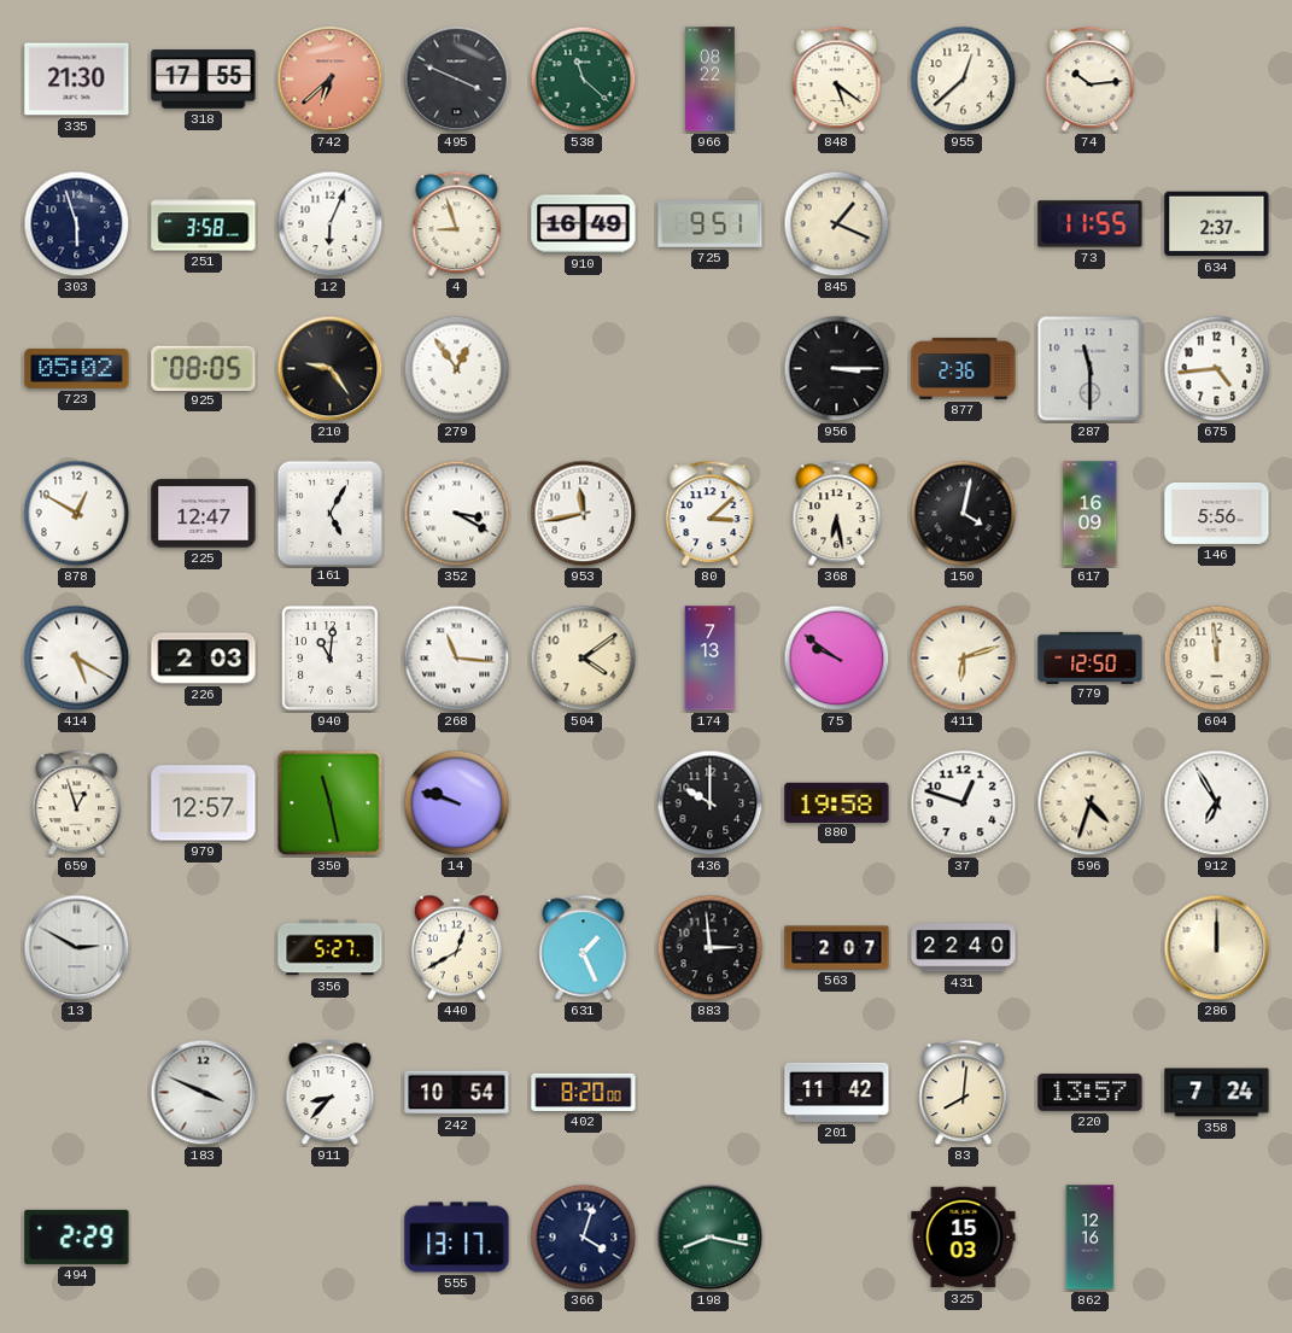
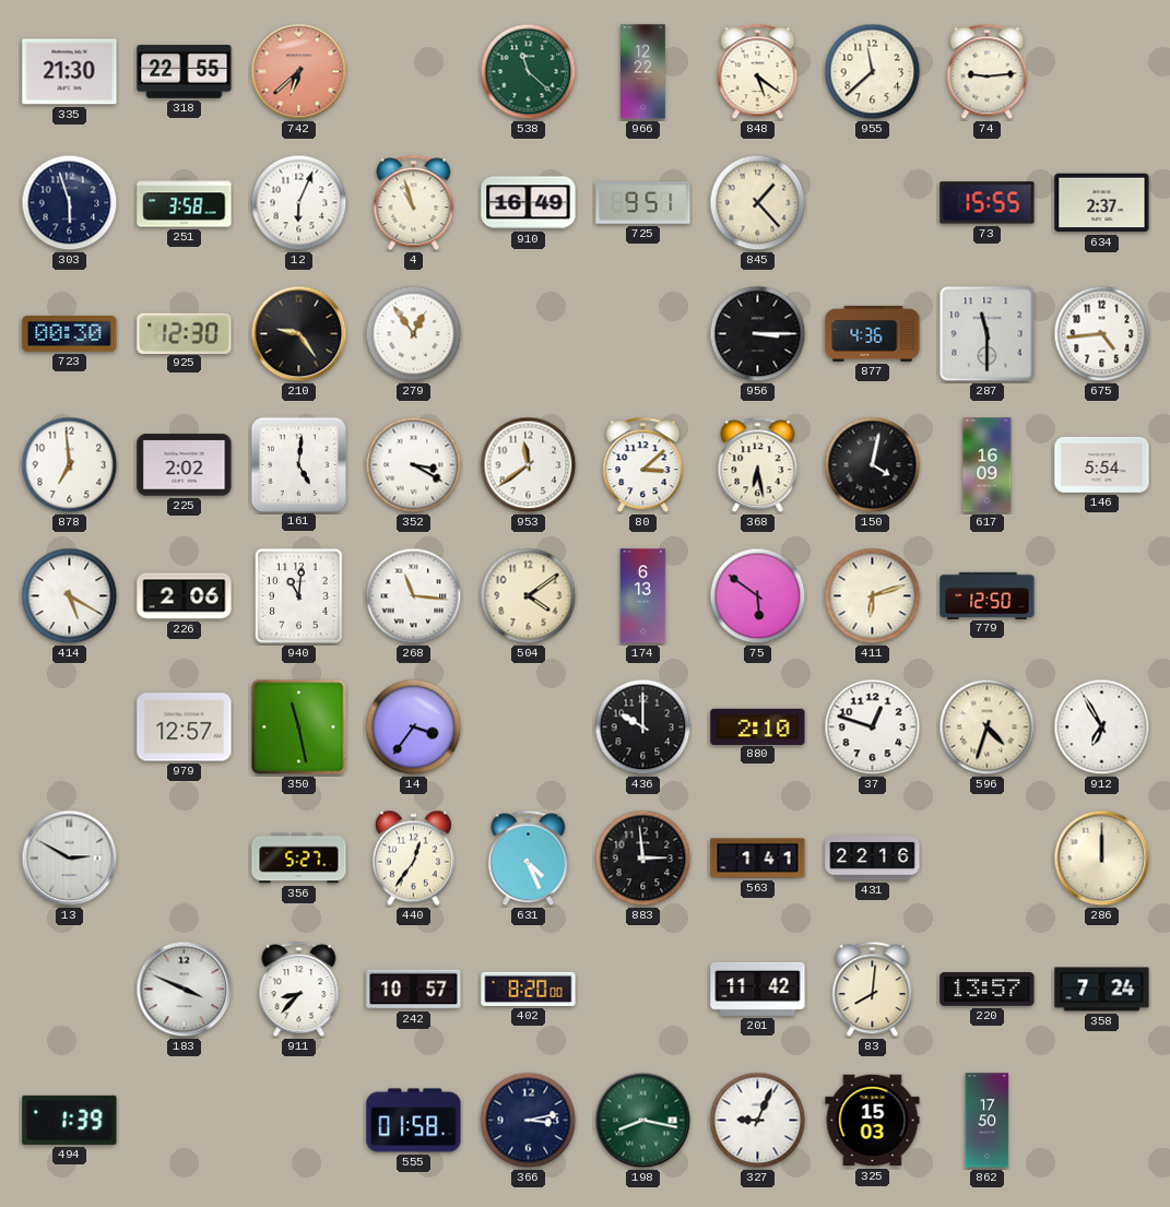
318: 17:55 -> 22:55 (185, 72)
495: 3:49 -> none (457, 80)
966: 08:22 -> 12:22 (643, 72)
955: 12:38 -> 11:38 (873, 72)
74: 10:14 -> 9:14 (988, 72)
4: 8:57 -> 10:57 (414, 203)
845: 1:19 -> 1:23 (758, 203)
73: 11:55 -> 15:55 (988, 203)
723: 05:02 -> 00:30 (70, 333)
925: 08:05 -> 12:30 (185, 333)
877: 2:36 -> 4:36 (873, 333)
878: 12:50 -> 6:59 (70, 465)
225: 12:47 -> 2:02 (185, 465)
161: 5:05 -> 5:01 (298, 464)
953: 11:43 -> 11:39 (529, 465)
146: 5:56 -> 5:54 (1102, 464)
226: 2:03 -> 2:06 (185, 596)
174: 7:13 -> 6:13 (643, 596)
75: 9:51 -> 5:51 (758, 596)
604: 11:59 -> none (1217, 659)
659: 12:57 -> none (77, 803)
14: 9:48 -> 3:36 (414, 727)
880: 19:58 -> 2:10 (758, 726)
440: 12:40 -> 12:36 (413, 859)
631: 1:26 -> 4:26 (529, 859)
563: 2:07 -> 1:41 (758, 859)
431: 22:40 -> 22:16 (873, 859)
242: 10:54 -> 10:57 (414, 990)
494: 2:29 -> 1:39 (70, 1120)
555: 13:17 -> 01:58 (414, 1121)
366: 4:03 -> 3:13 (529, 1121)
327: none -> 9:04 (758, 1121)
862: 12:16 -> 17:50 (988, 1121)
